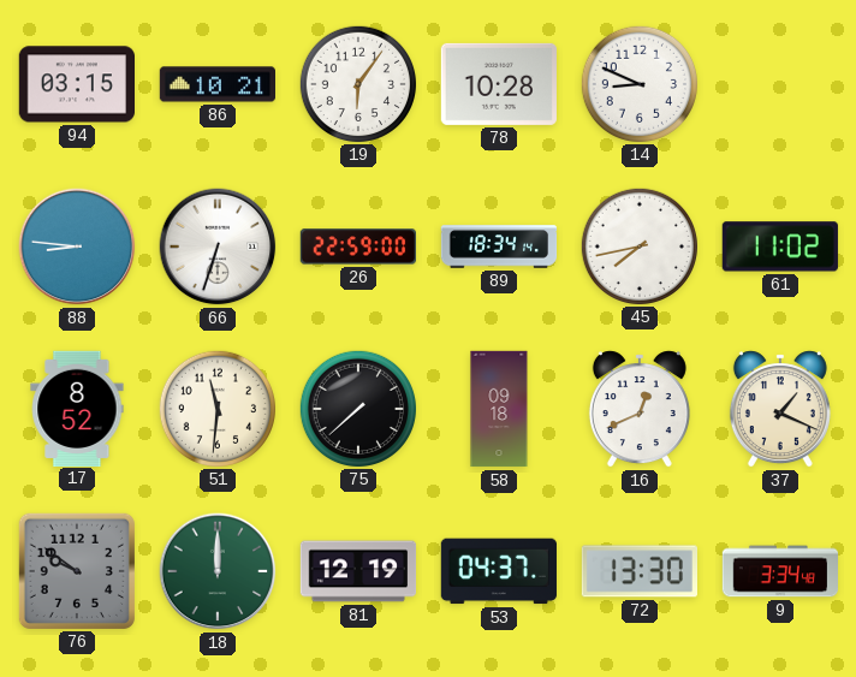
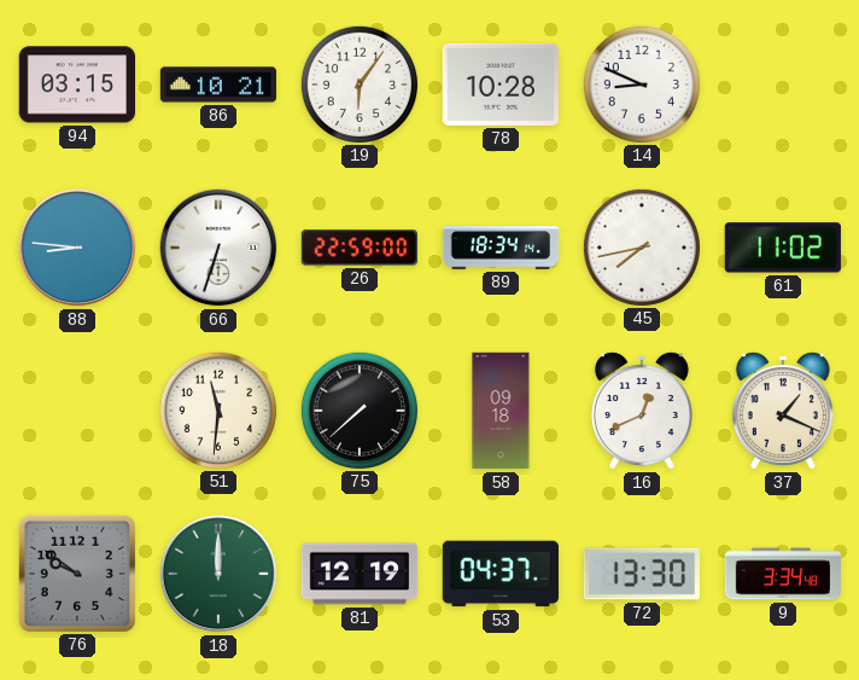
17: 8:52 -> none (77, 408)
